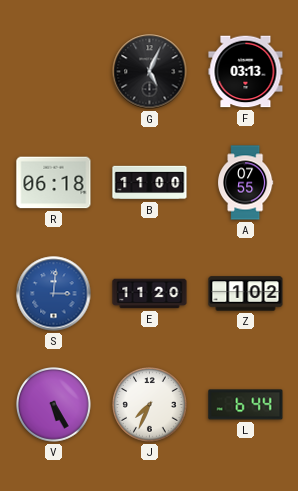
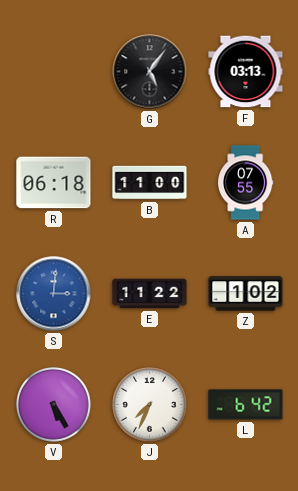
G: 5:04 -> 5:06 (150, 72)
E: 11:20 -> 11:22 (150, 294)
L: 6:44 -> 6:42 (246, 405)
